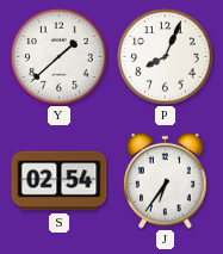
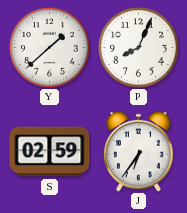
S: 02:54 -> 02:59 (50, 152)
